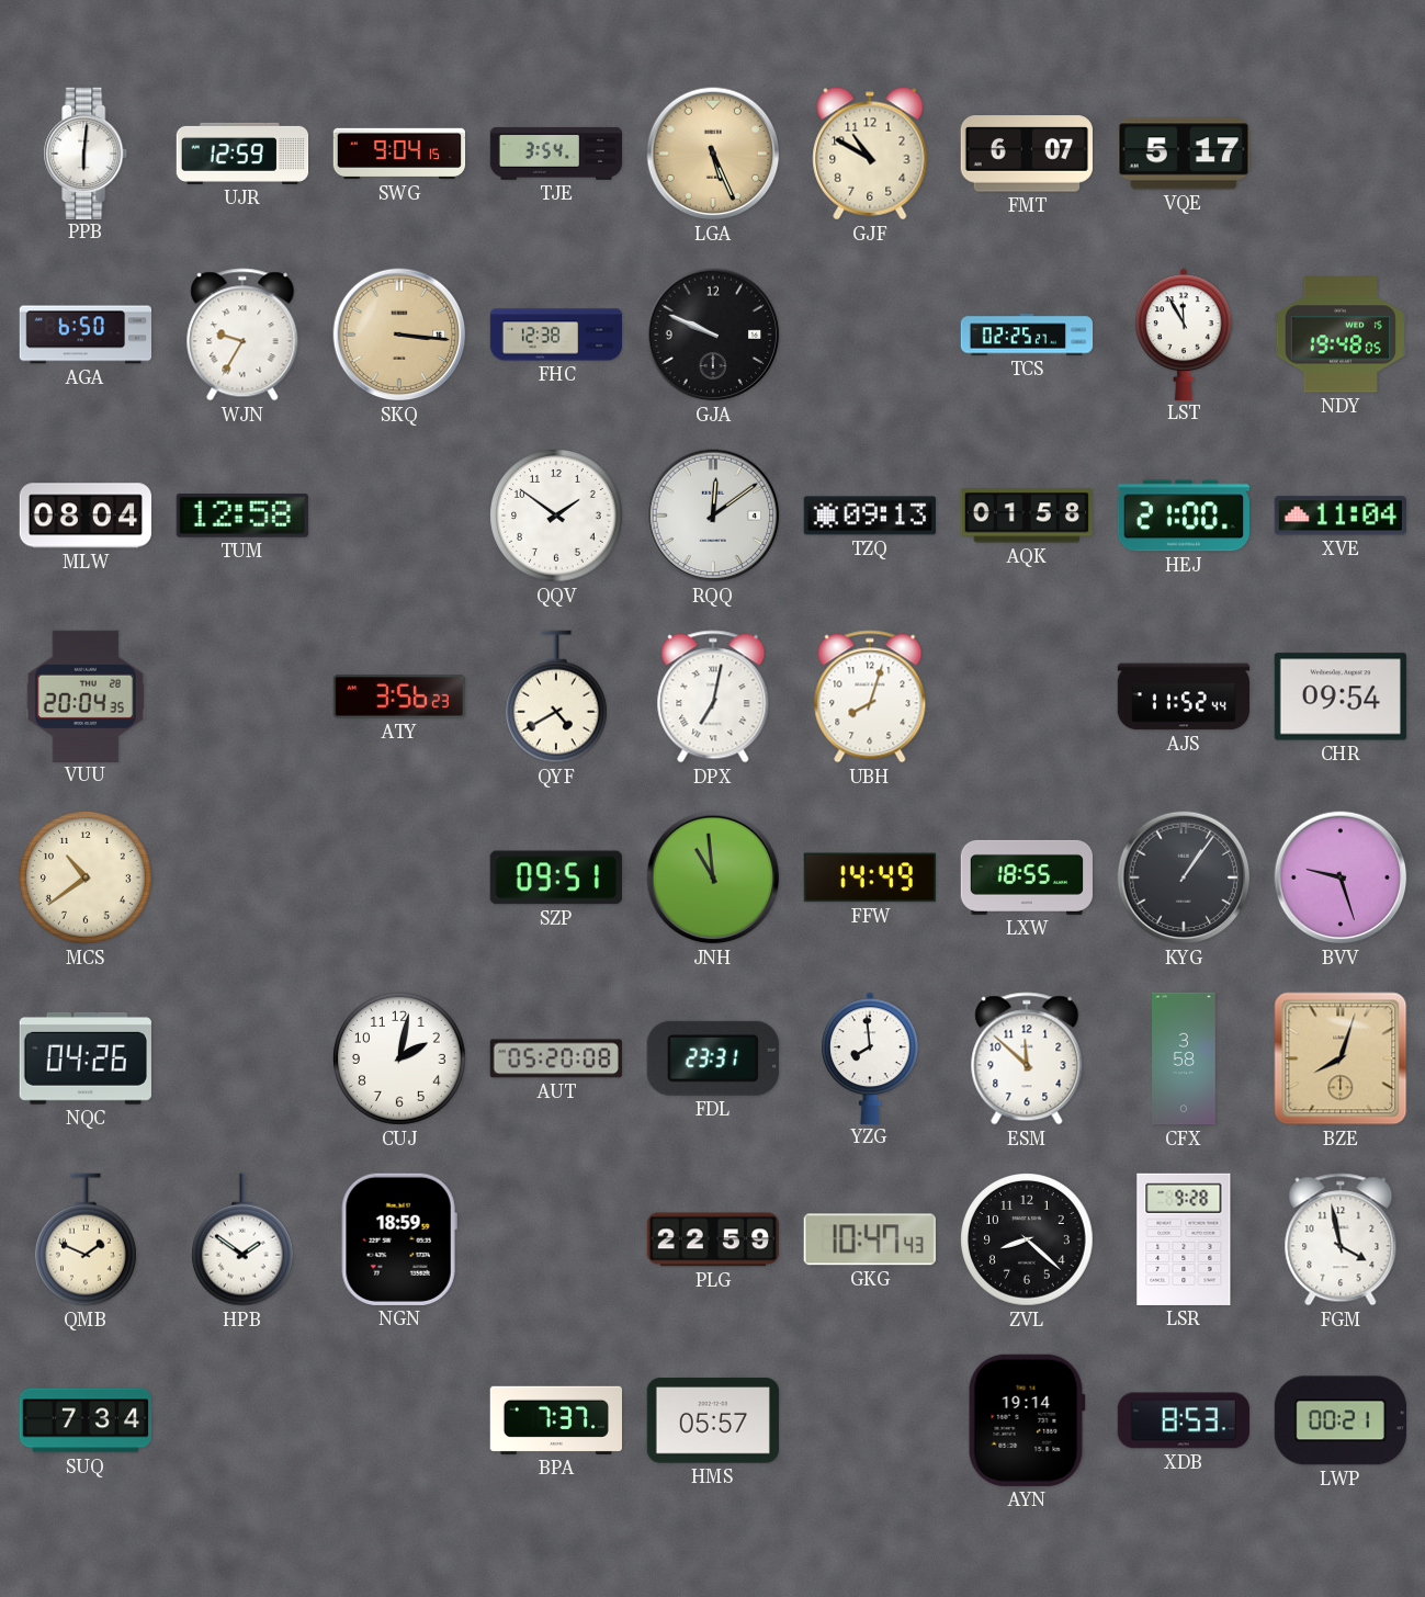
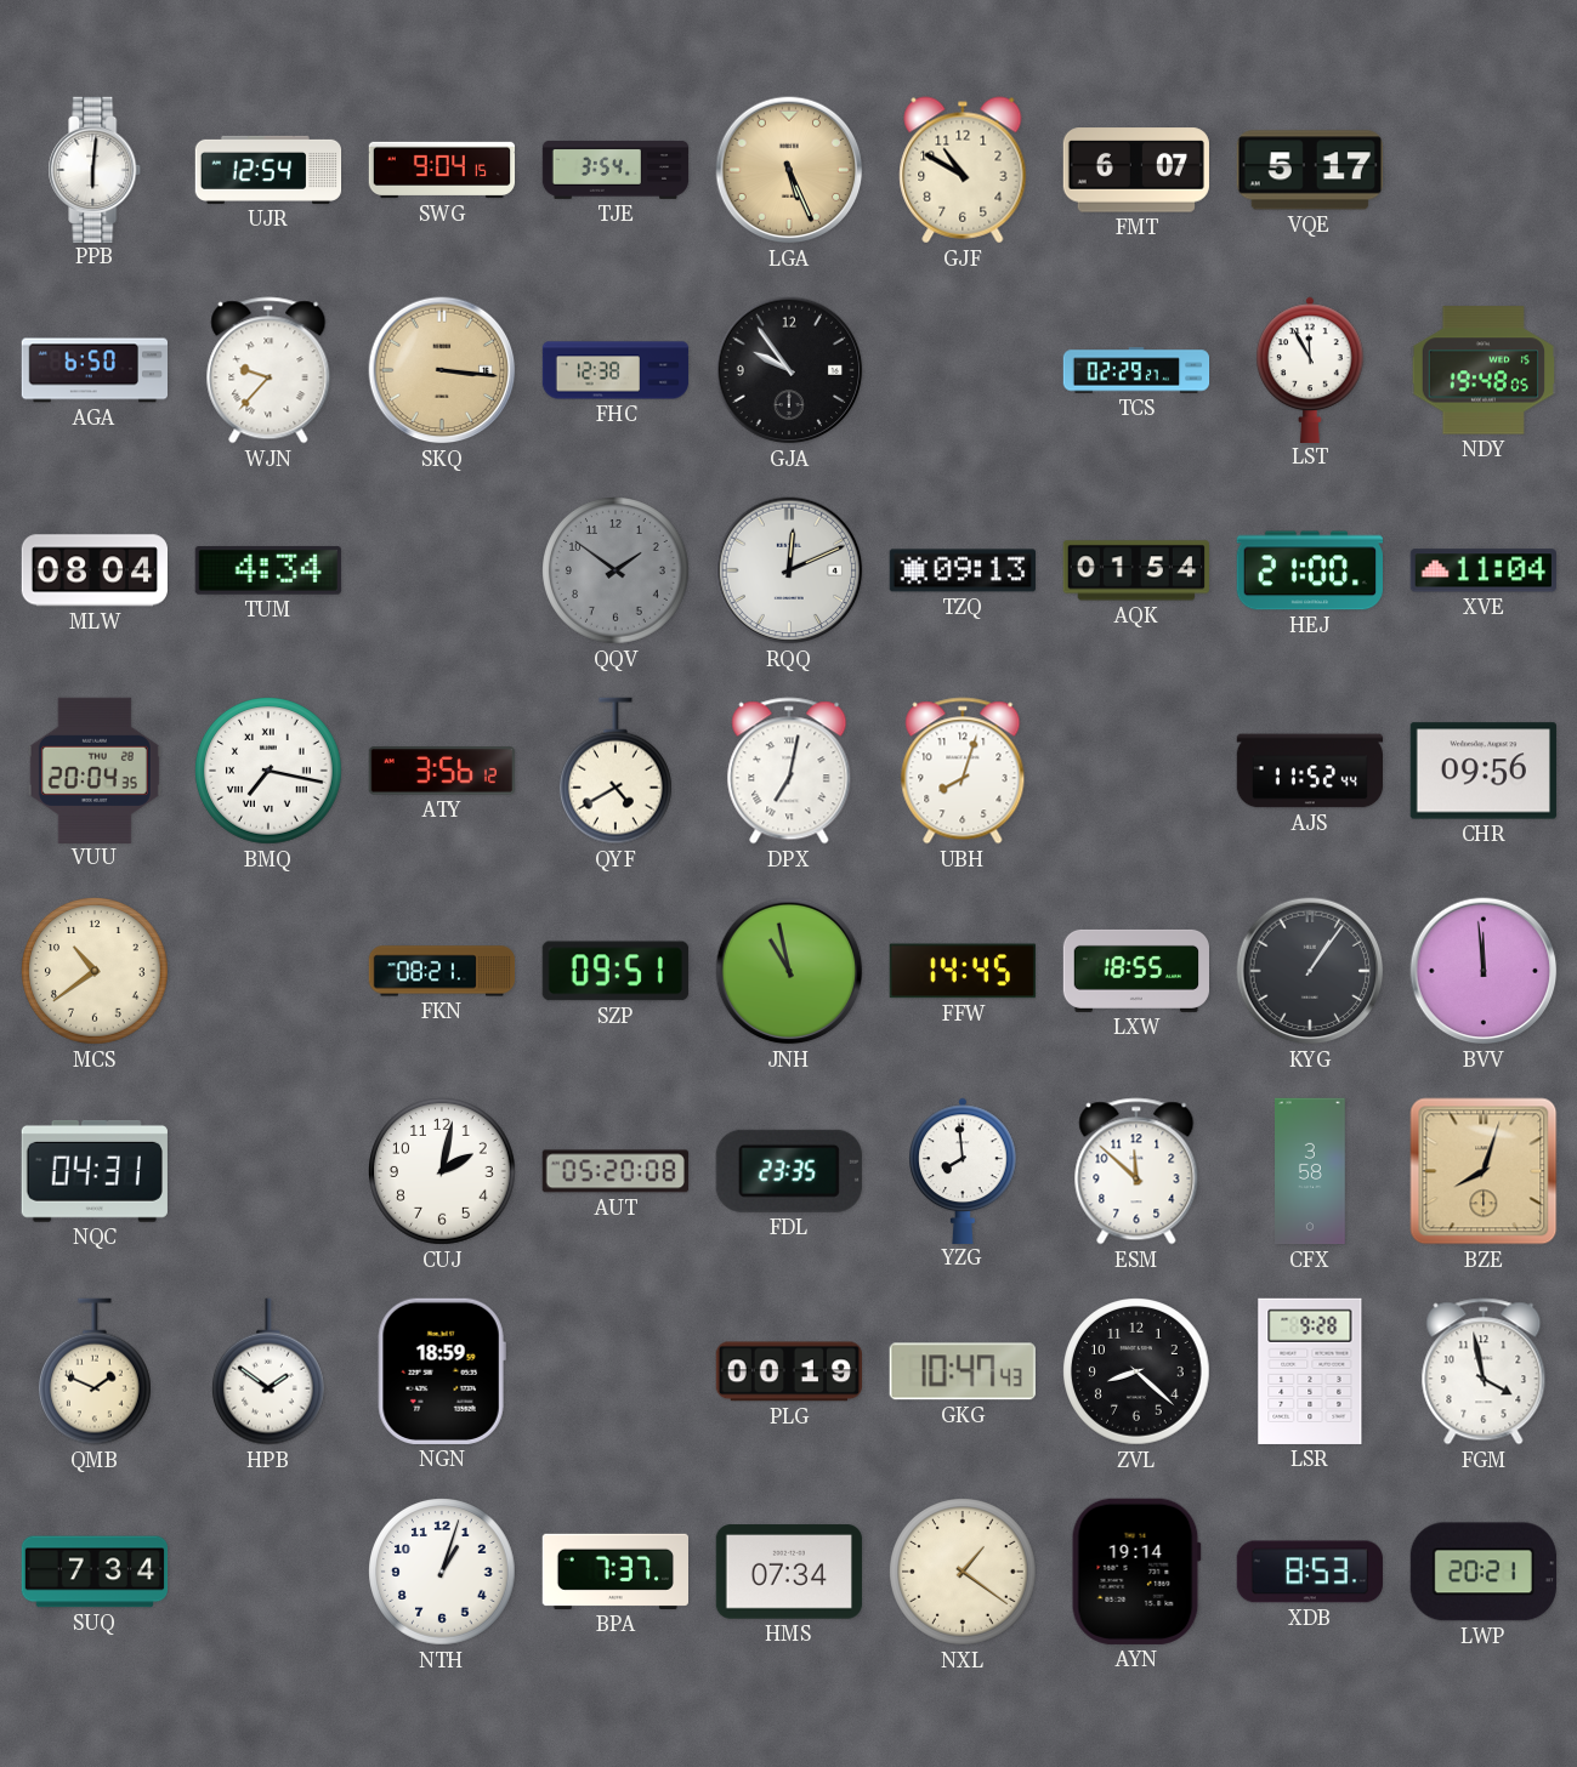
UJR: 12:59 -> 12:54 (268, 170)
WJN: 9:35 -> 9:37 (268, 370)
GJA: 9:49 -> 9:54 (789, 370)
TCS: 02:25 -> 02:29 (1136, 370)
TUM: 12:58 -> 4:34 (268, 570)
QQV dial: white -> grey (617, 572)
RQQ: 12:09 -> 12:11 (789, 570)
AQK: 01:58 -> 01:54 (1135, 570)
BMQ: none -> 7:17 (270, 772)
ATY: 3:56:23 -> 3:56:12 (442, 771)
CHR: 09:54 -> 09:56 (1484, 771)
FKN: none -> 08:21 (442, 971)
JNH: 10:59 -> 10:58 (789, 971)
FFW: 14:49 -> 14:45 (963, 971)
BVV: 9:27 -> 11:59 (1484, 971)
NQC: 04:26 -> 04:31 (95, 1171)
FDL: 23:31 -> 23:35 (789, 1171)
PLG: 22:59 -> 00:19 (789, 1371)
NTH: none -> 1:03 (443, 1573)
HMS: 05:57 -> 07:34 (789, 1572)
NXL: none -> 1:21 (964, 1573)
LWP: 00:21 -> 20:21 (1484, 1572)
